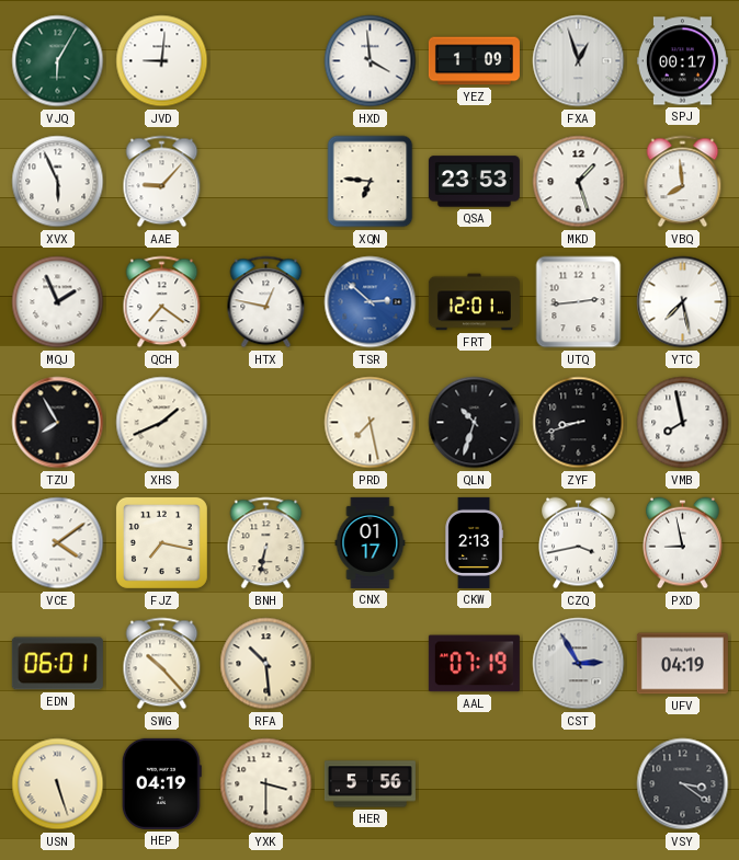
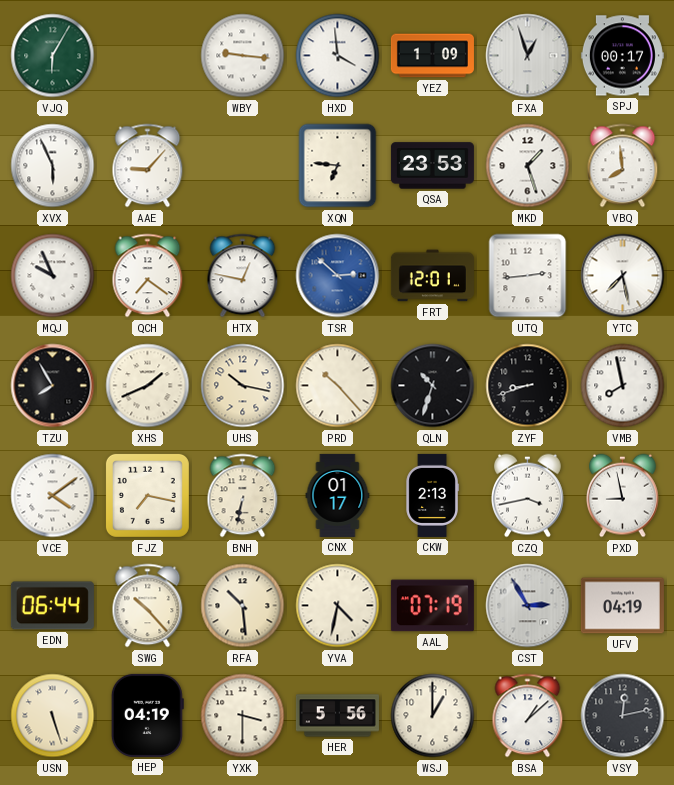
JVD: 9:01 -> none (162, 61)
WBY: none -> 9:16 (243, 56)
MQJ: 1:56 -> 9:56 (53, 276)
UHS: none -> 10:17 (243, 386)
PRD: 7:28 -> 10:23 (338, 386)
EDN: 06:01 -> 06:44 (52, 606)
YVA: none -> 4:32 (338, 606)
WSJ: none -> 1:00 (433, 716)
BSA: none -> 1:08 (528, 716)
VSY: 3:21 -> 12:13 (623, 716)
